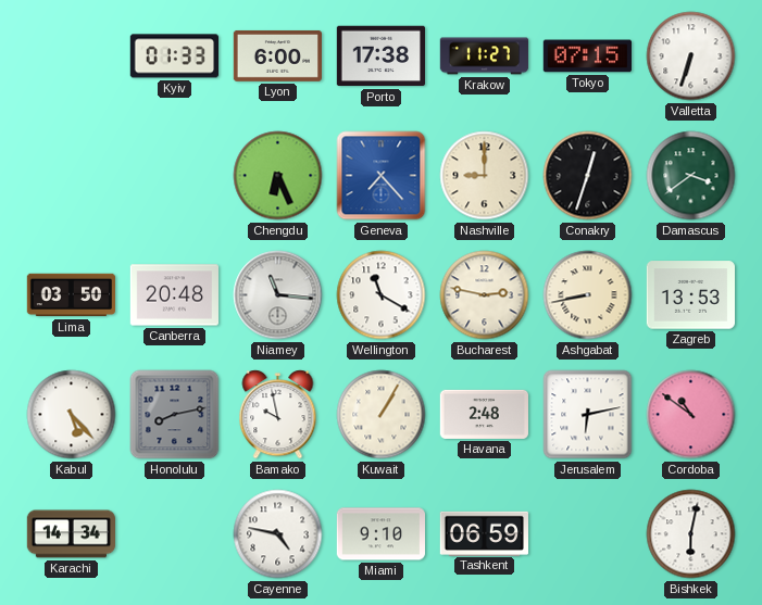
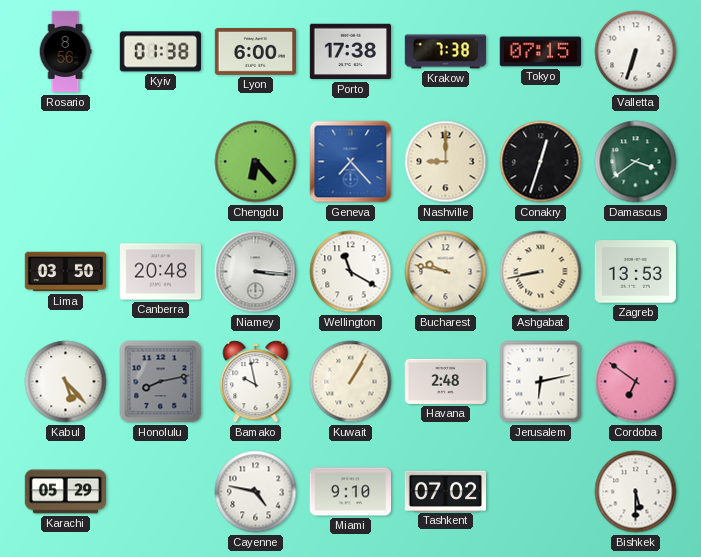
Rosario: none -> 8:56 (65, 52)
Kyiv: 01:33 -> 01:38 (160, 52)
Krakow: 11:27 -> 7:38 (446, 52)
Chengdu: 6:26 -> 6:23 (256, 162)
Niamey: 11:16 -> 3:16 (256, 272)
Bucharest: 2:47 -> 9:47 (446, 272)
Cordoba: 10:51 -> 6:51 (636, 382)
Karachi: 14:34 -> 05:29 (66, 492)
Tashkent: 06:59 -> 07:02 (445, 491)
Bishkek: 6:02 -> 5:30 (636, 492)
